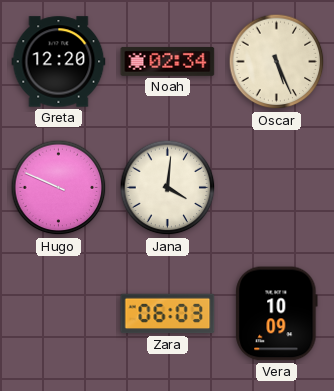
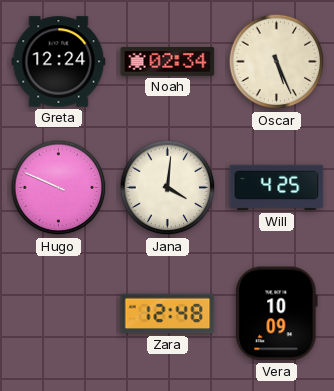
Greta: 12:20 -> 12:24 (59, 62)
Will: none -> 4:25 (277, 188)
Zara: 06:03 -> 12:48 (168, 314)
